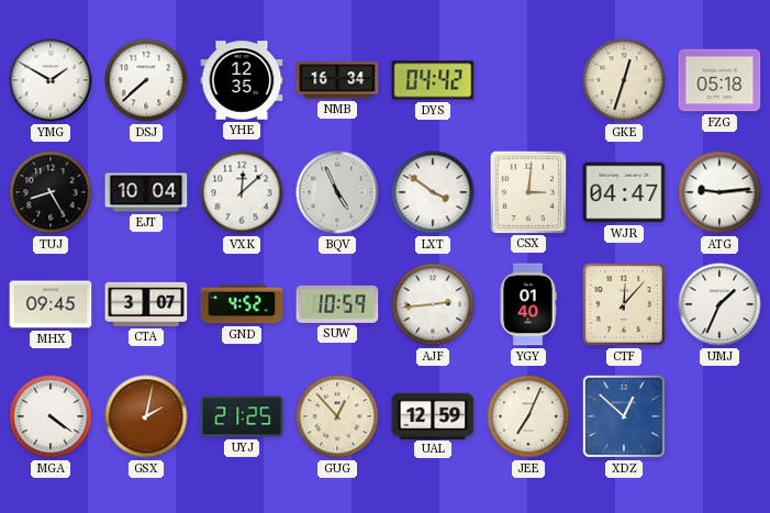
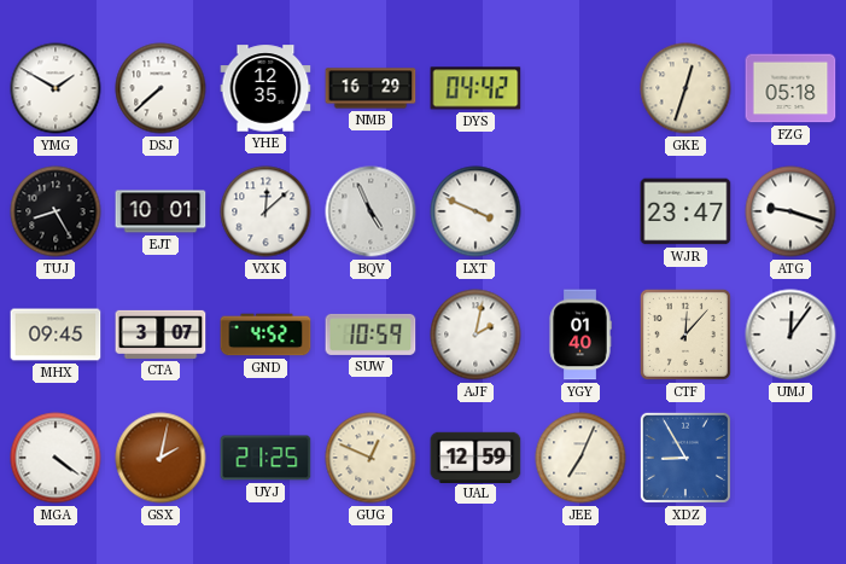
NMB: 16:34 -> 16:29 (371, 88)
EJT: 10:04 -> 10:01 (161, 211)
LXT: 3:51 -> 3:49 (475, 211)
CSX: 3:01 -> none (527, 191)
WJR: 04:47 -> 23:47 (685, 211)
ATG: 9:14 -> 9:18 (790, 211)
AJF: 2:44 -> 2:02 (475, 335)
UMJ: 1:34 -> 12:06 (790, 335)
GUG: 12:53 -> 12:49 (371, 458)
XDZ: 12:52 -> 8:55 (685, 458)
